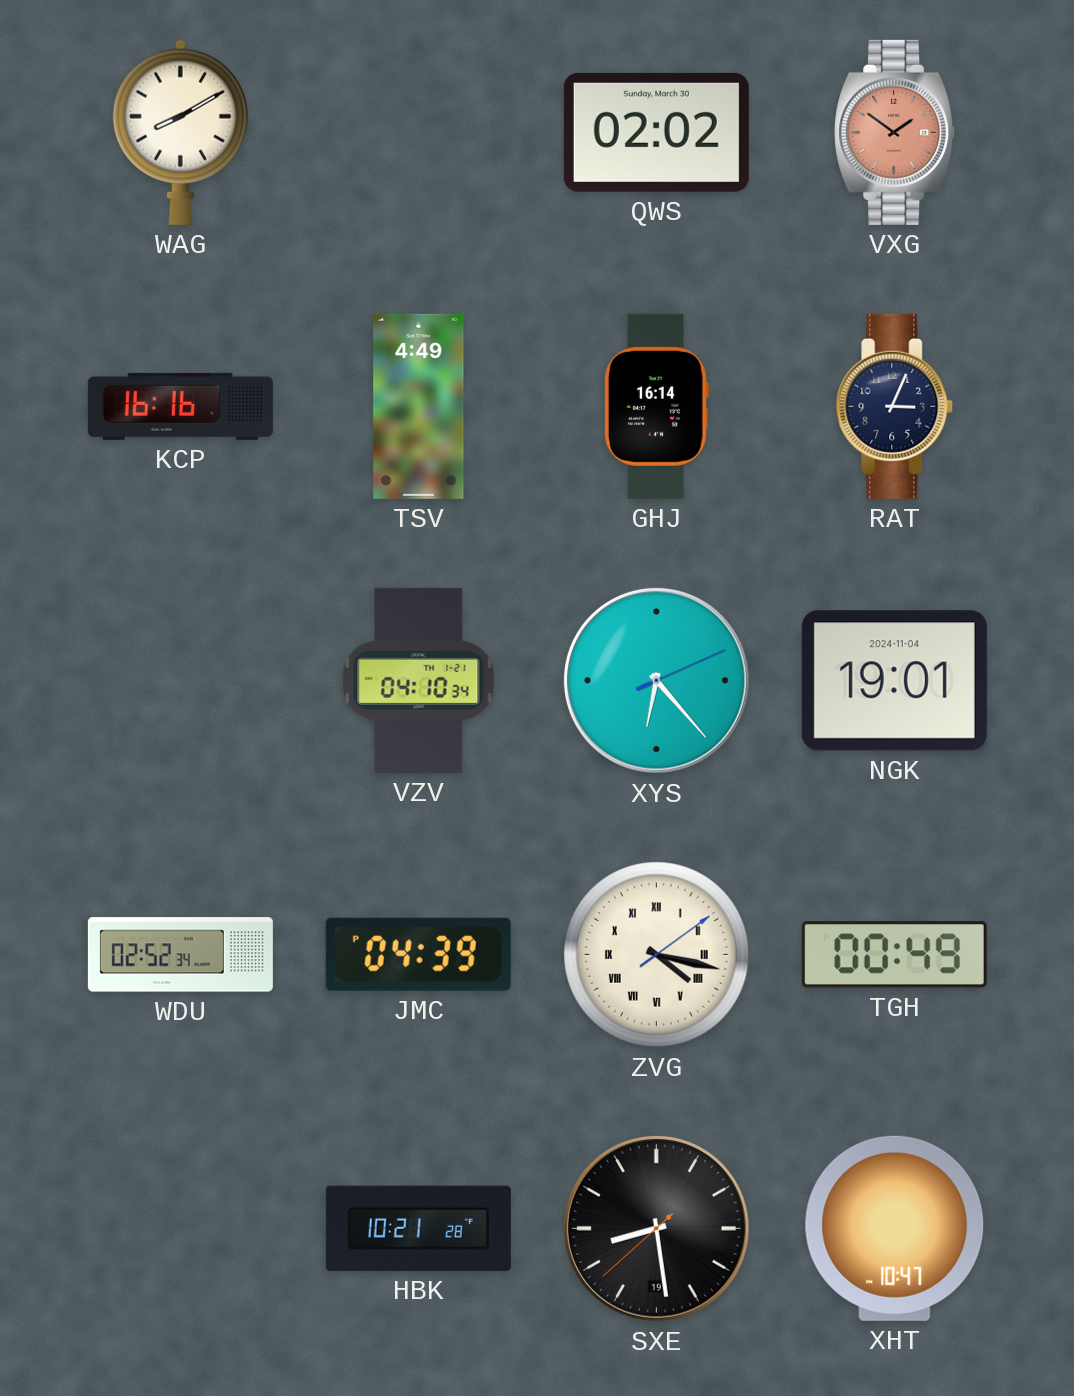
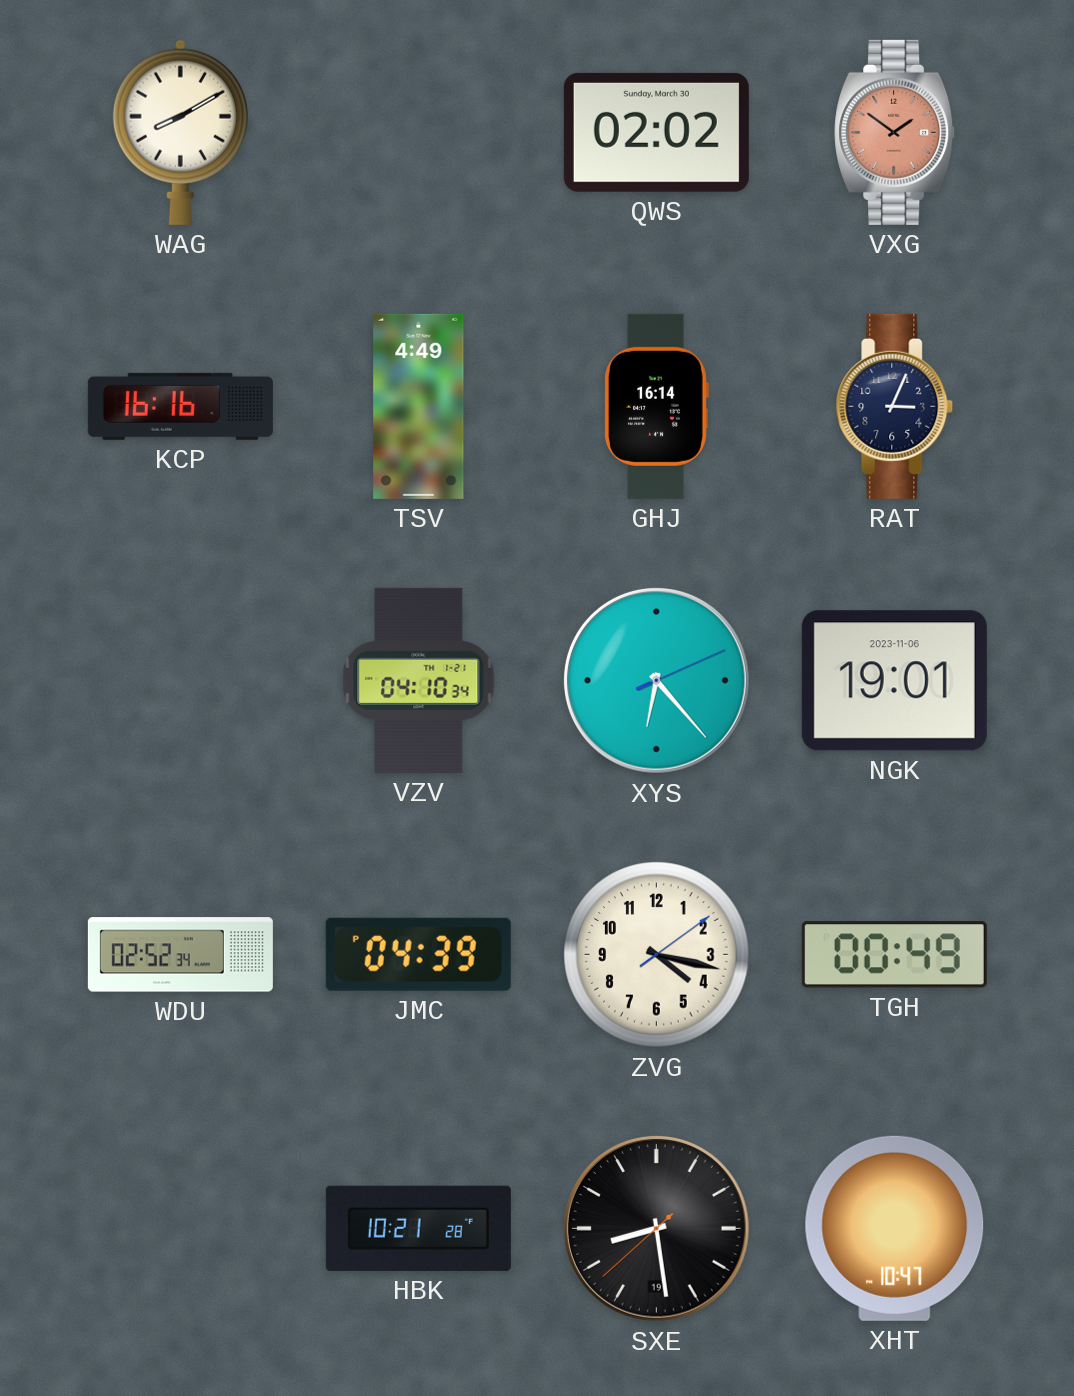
NGK date: 2024-11-04 -> 2023-11-06 (894, 681)
ZVG numerals: Roman -> Arabic (657, 955)
